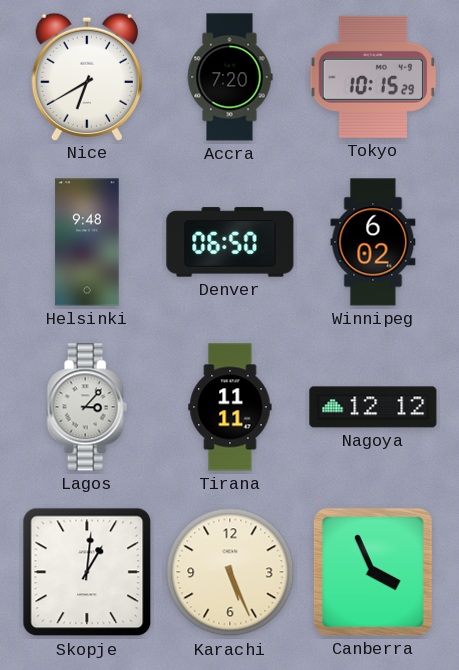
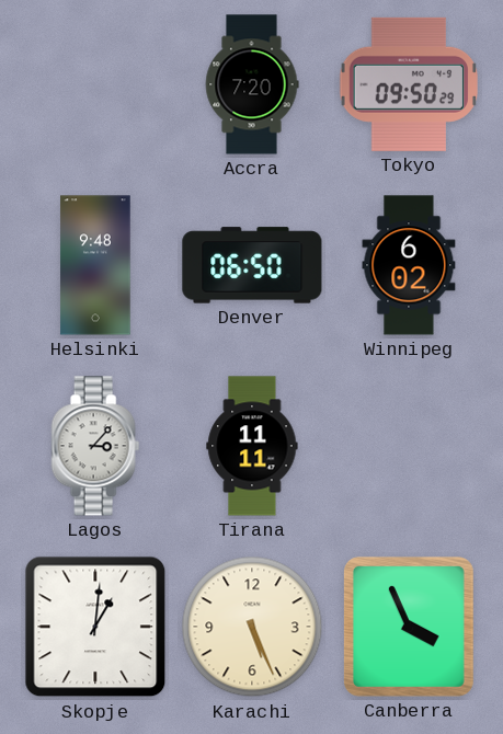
Nice: 6:40 -> none (86, 76)
Tokyo: 10:15 -> 09:50 (408, 84)
Nagoya: 12:12 -> none (373, 407)
